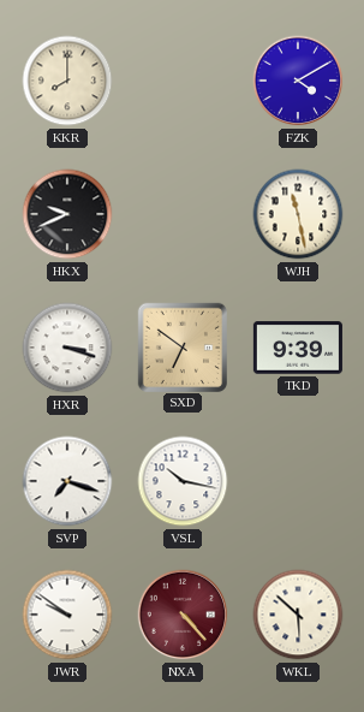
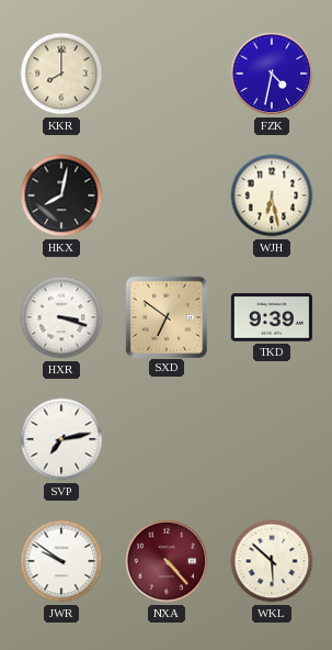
FZK: 4:10 -> 4:32 (272, 74)
HKX: 9:41 -> 8:02 (61, 195)
WJH: 11:28 -> 6:28 (272, 195)
SVP: 7:18 -> 7:13 (61, 439)
VSL: 10:17 -> none (183, 481)
